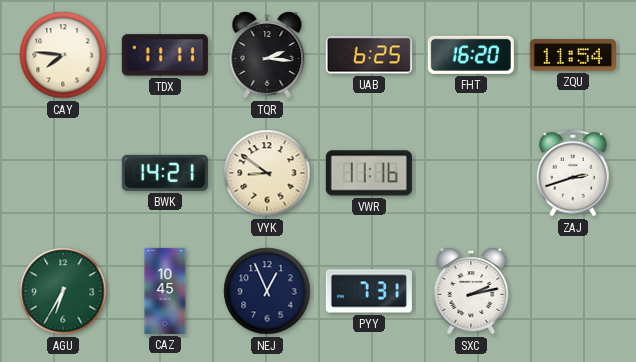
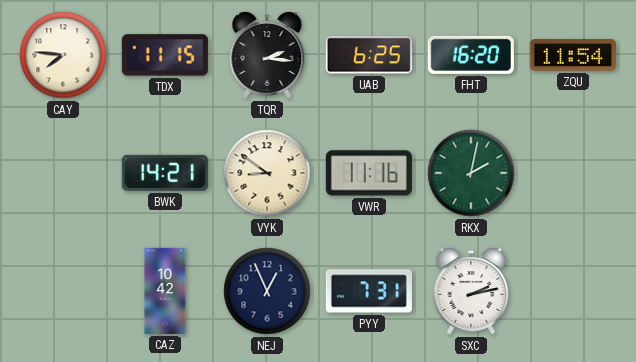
TDX: 11:11 -> 11:15 (165, 55)
RKX: none -> 2:02 (471, 173)
ZAJ: 2:42 -> none (574, 173)
AGU: 6:35 -> none (63, 291)
CAZ: 10:45 -> 10:42 (165, 291)
